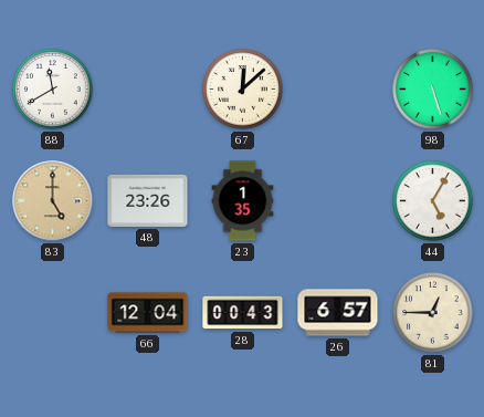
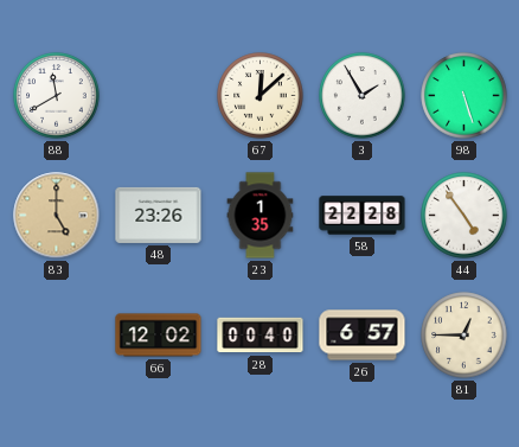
3: none -> 1:55 (363, 96)
58: none -> 22:28 (363, 216)
44: 5:05 -> 4:54 (464, 216)
66: 12:04 -> 12:02 (159, 336)
28: 00:43 -> 00:40 (261, 336)
